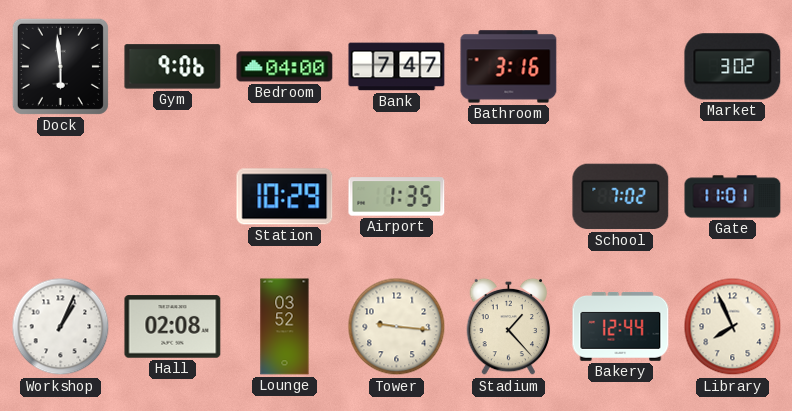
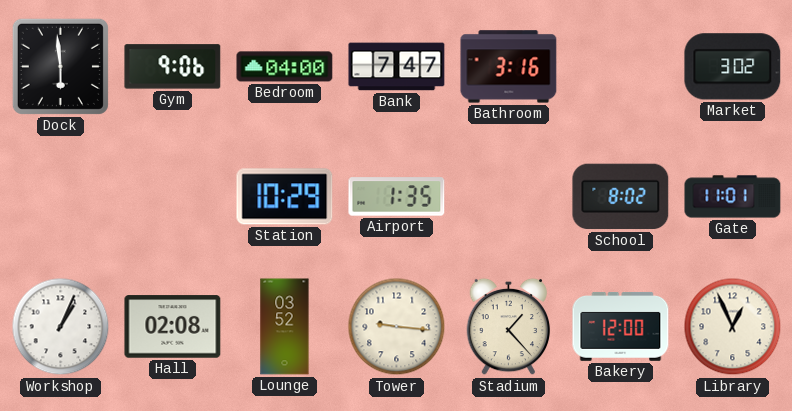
School: 7:02 -> 8:02 (621, 197)
Bakery: 12:44 -> 12:00 (621, 326)
Library: 7:56 -> 12:56 (733, 327)
